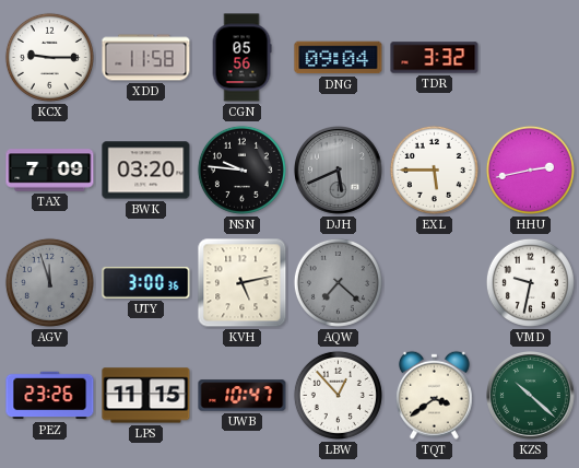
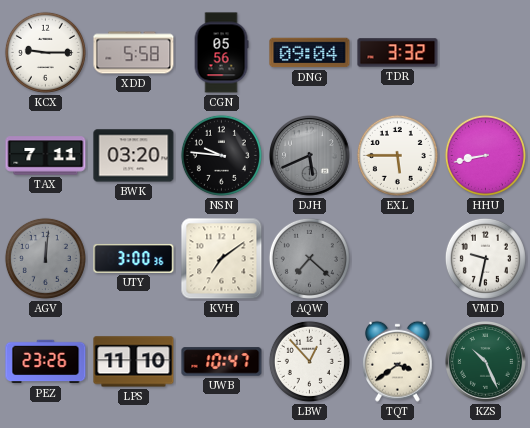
XDD: 11:58 -> 5:58 (134, 53)
TAX: 7:09 -> 7:11 (46, 156)
HHU: 2:43 -> 8:43 (485, 155)
AGV: 11:57 -> 12:01 (45, 258)
KVH: 5:13 -> 7:09 (222, 259)
LPS: 11:15 -> 11:10 (134, 362)
KZS: 10:22 -> 10:26 (486, 362)
